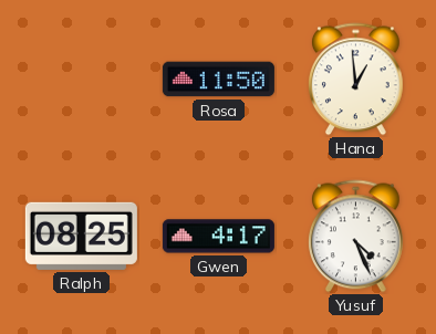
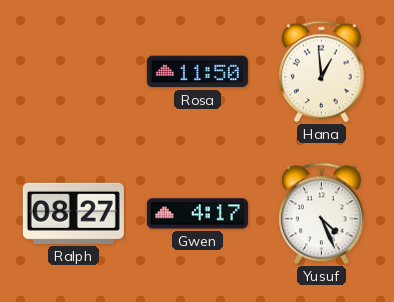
Ralph: 08:25 -> 08:27 (73, 213)
